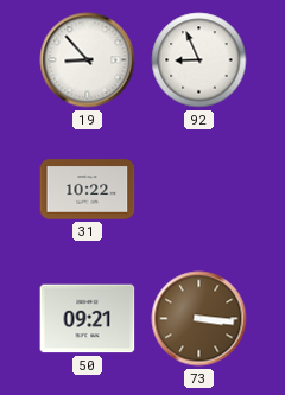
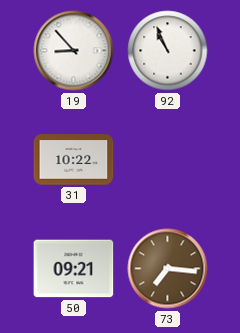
92: 8:56 -> 10:56 (168, 51)
73: 3:16 -> 7:16 (168, 269)
